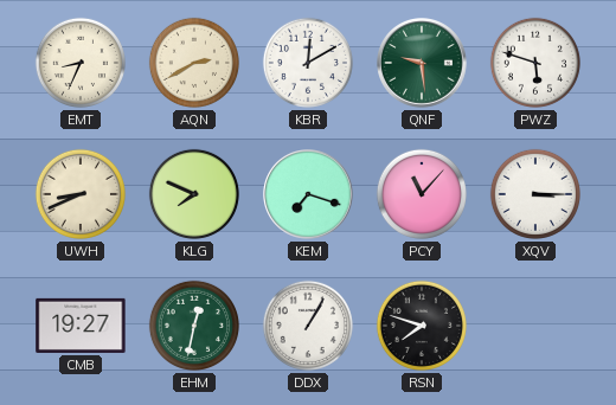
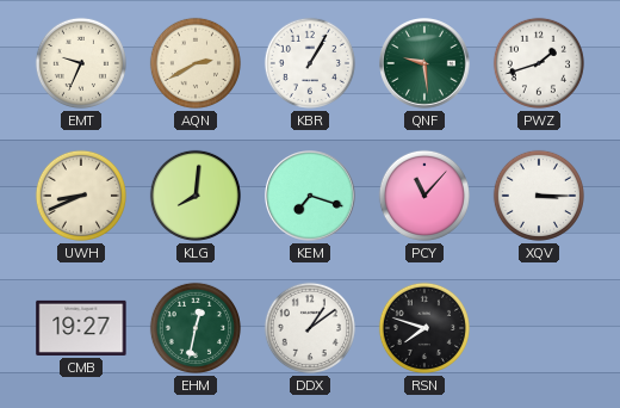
EMT: 8:34 -> 9:34 (81, 63)
KBR: 12:10 -> 1:05 (310, 63)
PWZ: 5:48 -> 1:42 (539, 63)
KLG: 7:49 -> 8:01 (196, 196)
DDX: 1:05 -> 1:09 (310, 328)
